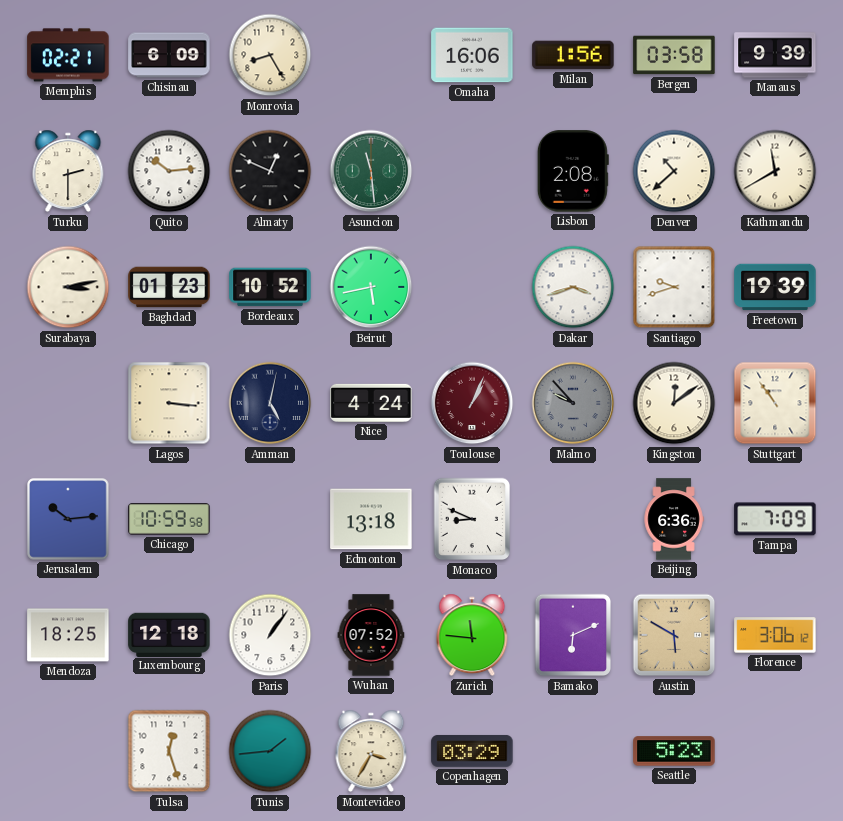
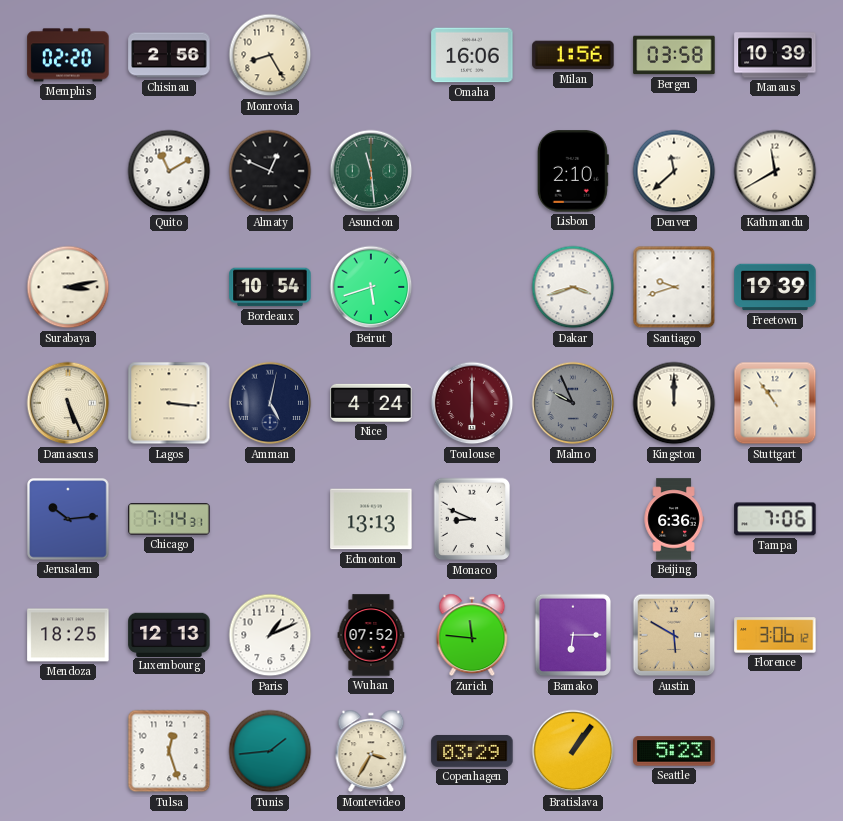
Memphis: 02:21 -> 02:20 (68, 55)
Chisinau: 6:09 -> 2:56 (169, 55)
Manaus: 9:39 -> 10:39 (775, 55)
Turku: 2:30 -> none (68, 171)
Quito: 10:14 -> 11:10 (169, 171)
Lisbon: 2:08 -> 2:10 (573, 171)
Denver: 10:38 -> 11:38 (674, 171)
Baghdad: 01:23 -> none (169, 287)
Bordeaux: 10:52 -> 10:54 (270, 287)
Beirut: 5:43 -> 5:42 (371, 287)
Damascus: none -> 5:26 (68, 403)
Toulouse: 1:04 -> 6:00 (472, 403)
Malmo: 9:53 -> 9:56 (573, 403)
Kingston: 12:09 -> 12:00 (674, 403)
Chicago: 10:59 -> 7:14 (169, 519)
Edmonton: 13:18 -> 13:13 (371, 519)
Tampa: 7:09 -> 7:06 (775, 519)
Luxembourg: 12:18 -> 12:13 (169, 634)
Paris: 1:06 -> 1:11 (270, 635)
Bamako: 6:11 -> 6:15 (573, 635)
Bratislava: none -> 1:06 (573, 751)
